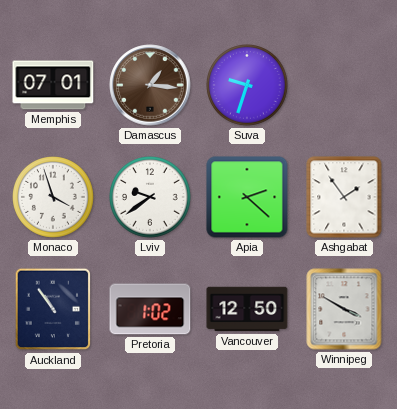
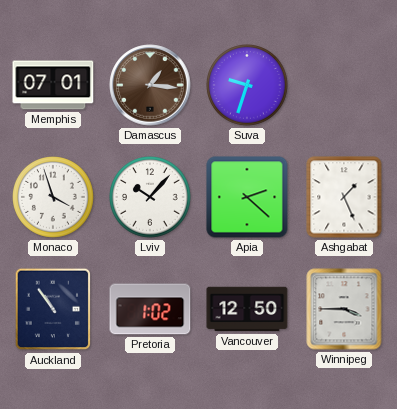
Lviv: 9:39 -> 10:07 (151, 198)
Ashgabat: 1:54 -> 1:26 (344, 197)
Winnipeg: 3:50 -> 3:45 (344, 309)
